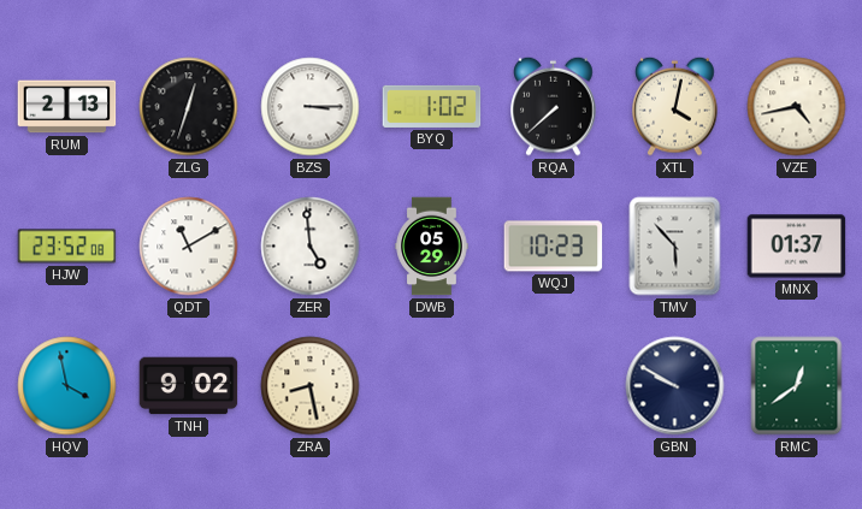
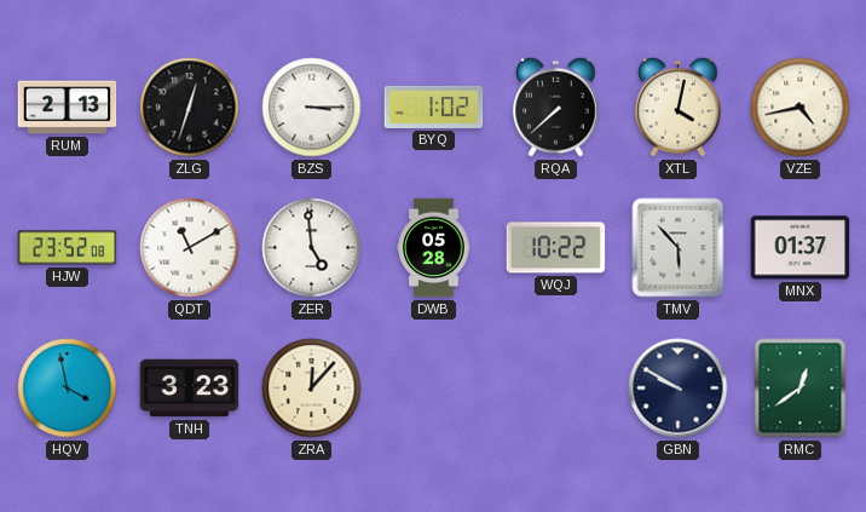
DWB: 05:29 -> 05:28 (434, 248)
WQJ: 10:23 -> 10:22 (556, 248)
TNH: 9:02 -> 3:23 (190, 389)
ZRA: 8:28 -> 12:07 (312, 389)
